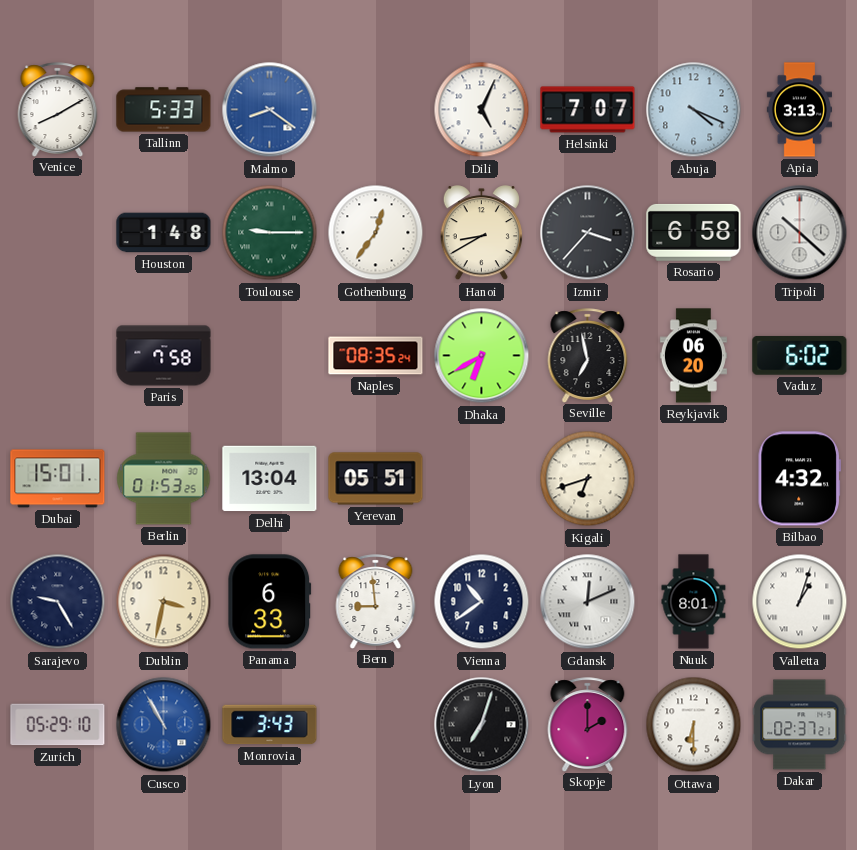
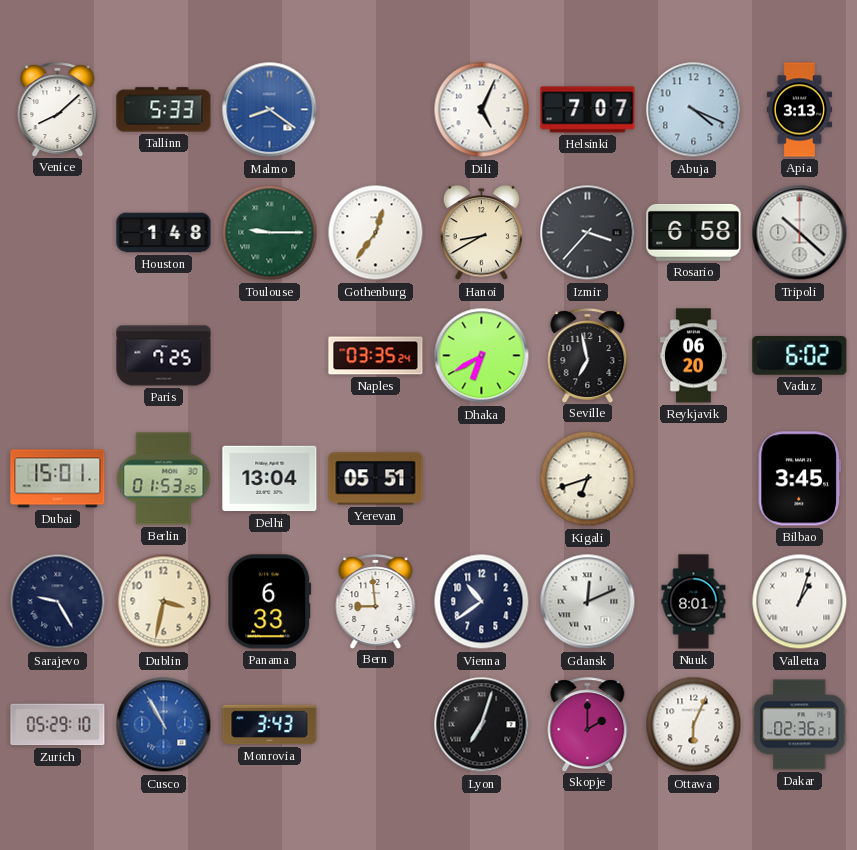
Venice: 8:10 -> 8:08 (58, 109)
Paris: 7:58 -> 7:25 (164, 356)
Naples: 08:35 -> 03:35 (376, 356)
Bilbao: 4:32 -> 3:45 (799, 479)
Ottawa: 6:30 -> 6:04 (694, 725)
Dakar: 02:37 -> 02:36 (800, 725)
